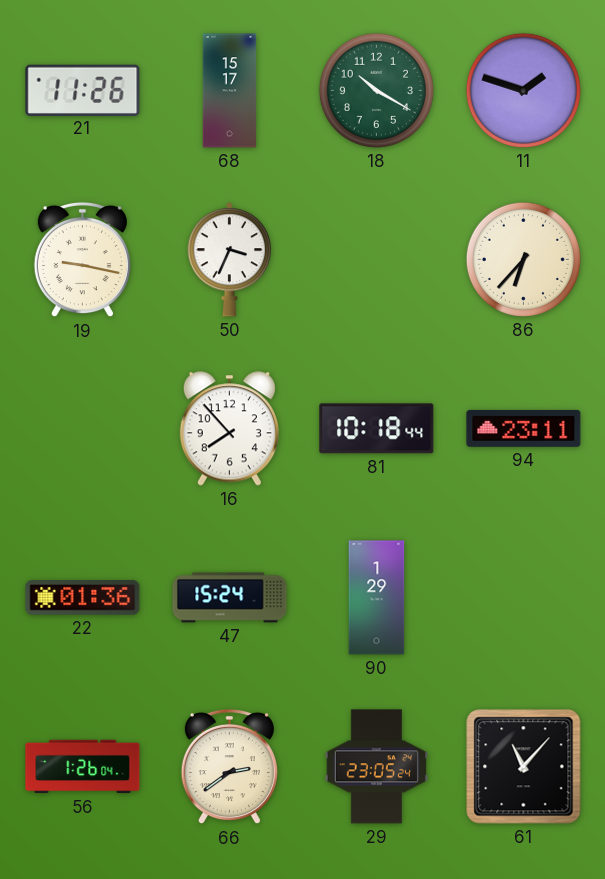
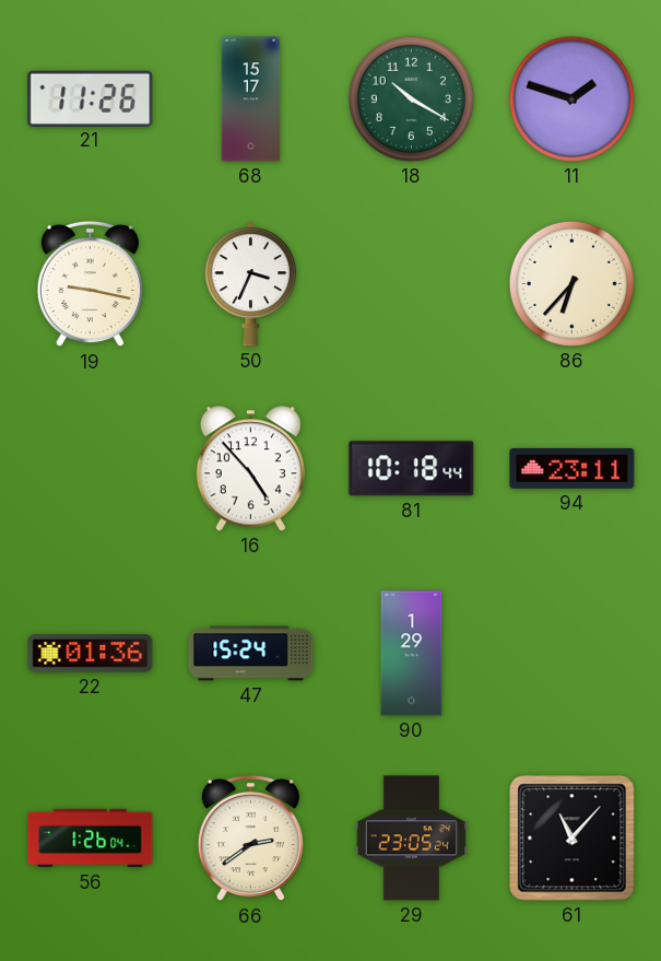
16: 7:53 -> 4:53 (250, 469)
